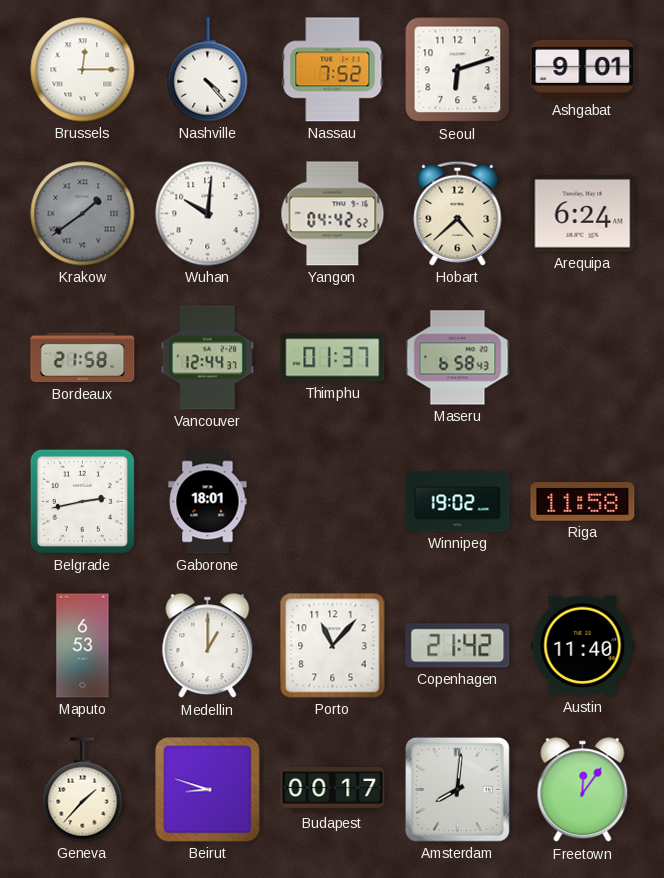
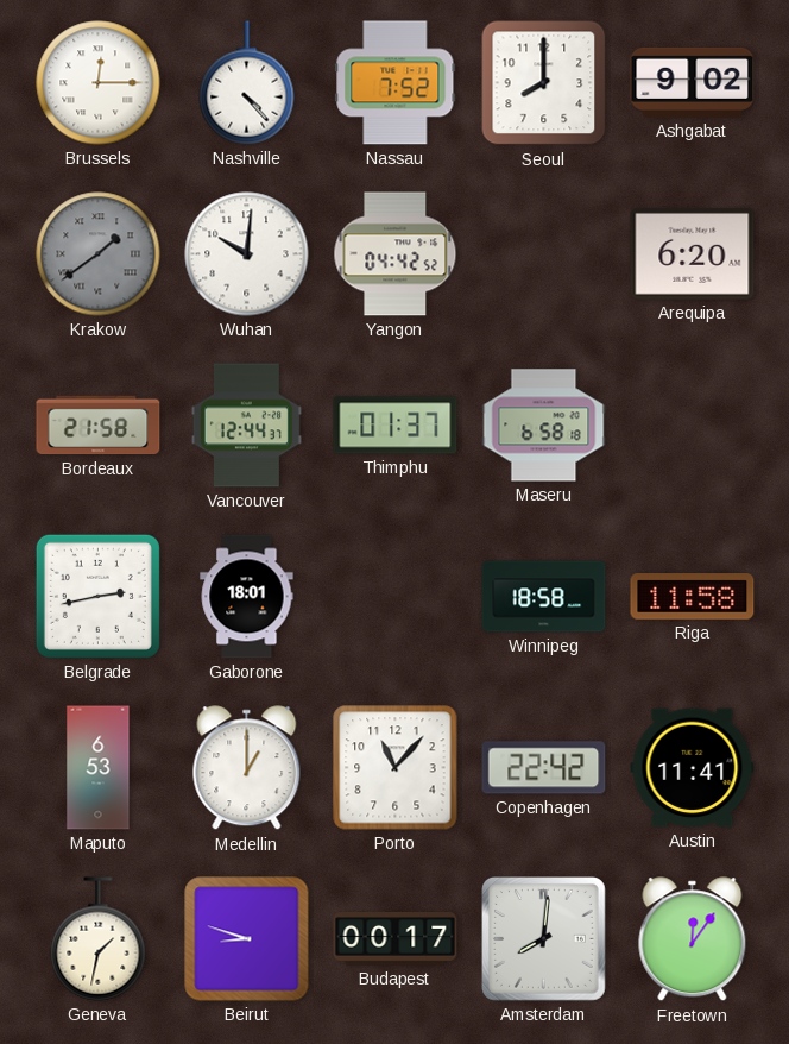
Seoul: 6:12 -> 8:00 (544, 83)
Ashgabat: 9:01 -> 9:02 (693, 82)
Hobart: 4:38 -> none (458, 213)
Arequipa: 6:24 -> 6:20 (693, 253)
Maseru: 6:58:43 -> 6:58:18 (544, 426)
Winnipeg: 19:02 -> 18:58 (544, 597)
Copenhagen: 21:42 -> 22:42 (544, 768)
Austin: 11:40 -> 11:41 (693, 768)
Geneva: 1:37 -> 1:32 (99, 939)
